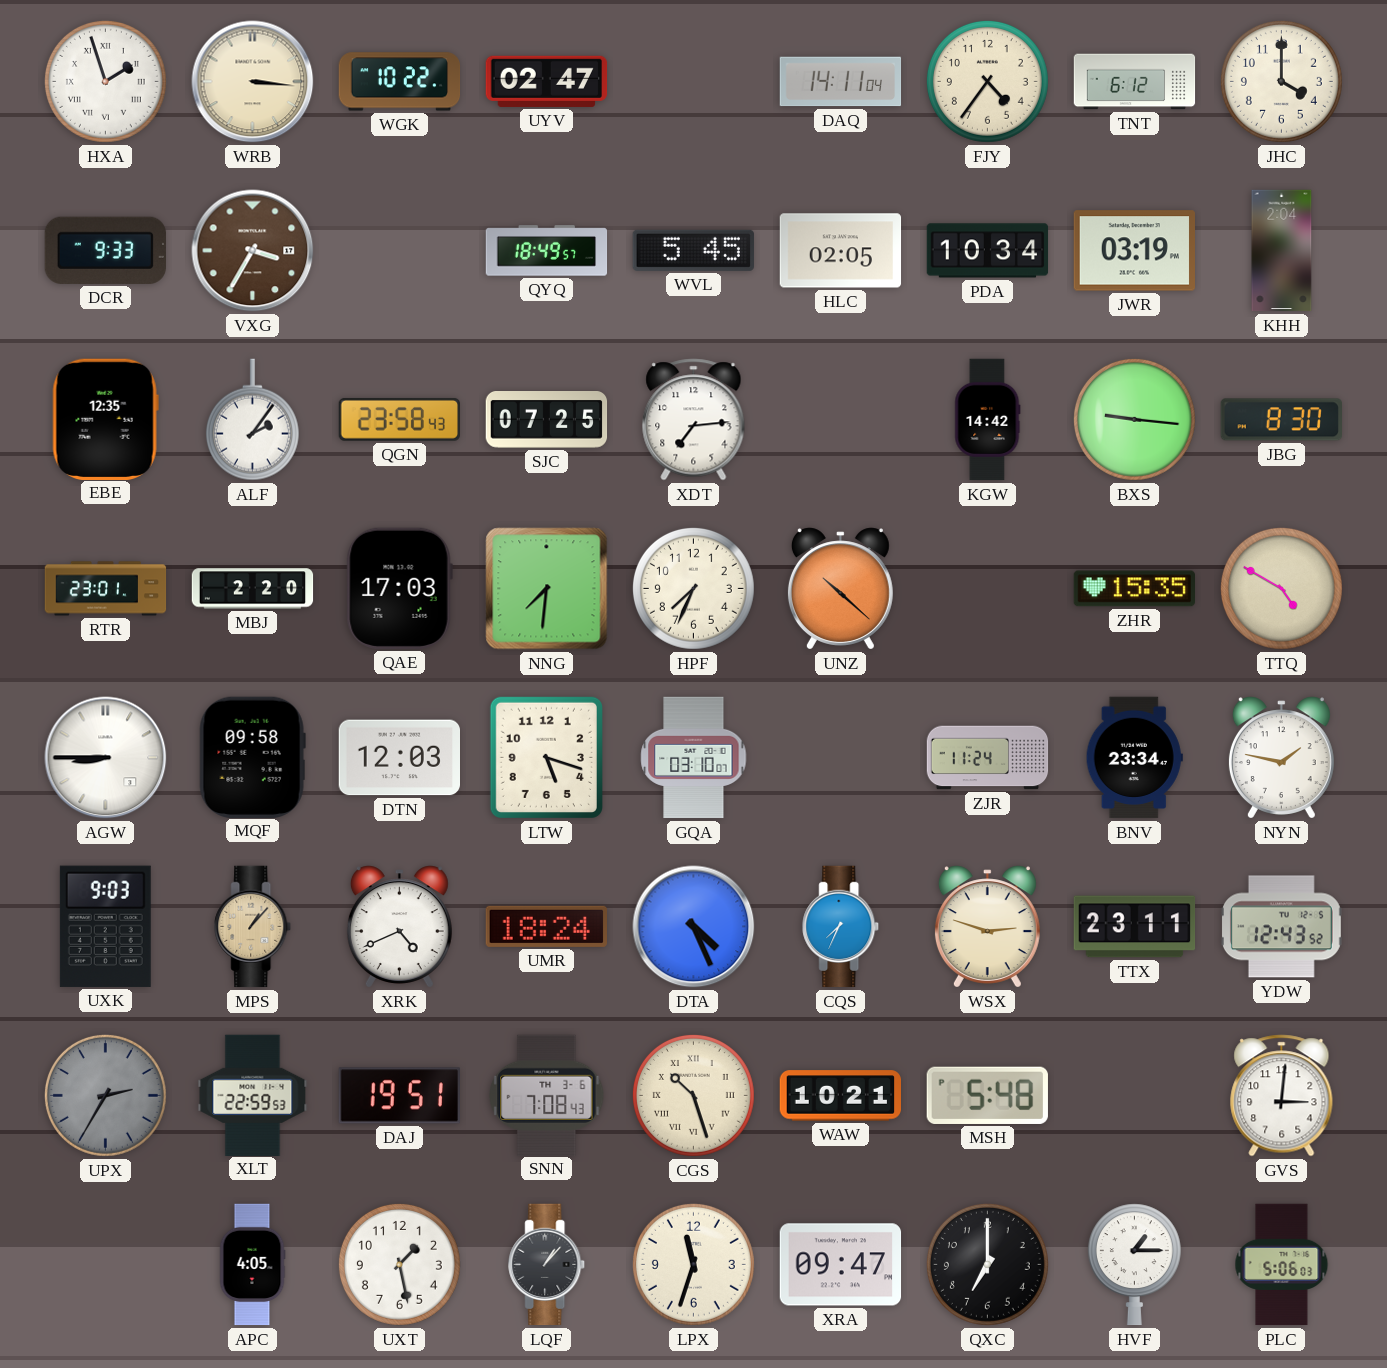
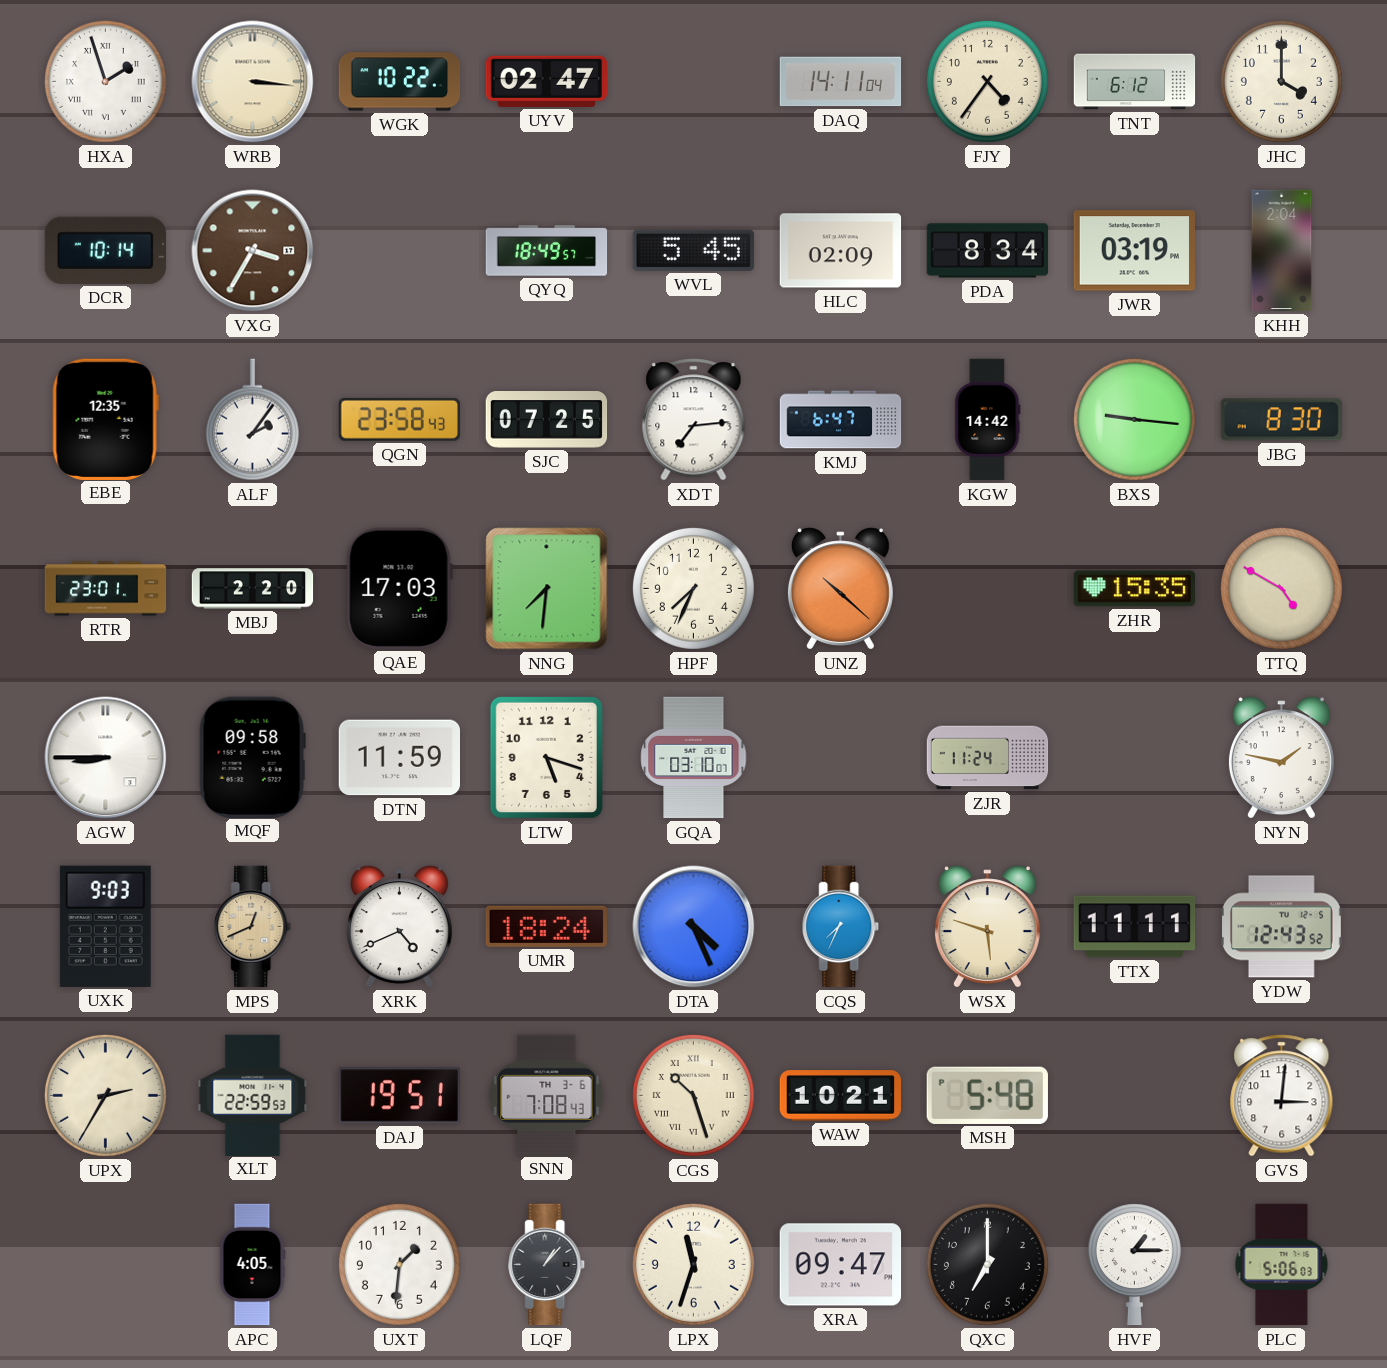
DCR: 9:33 -> 10:14 (105, 250)
HLC: 02:05 -> 02:09 (841, 251)
PDA: 10:34 -> 8:34 (988, 251)
KMJ: none -> 6:47 (841, 420)
DTN: 12:03 -> 11:59 (399, 758)
BNV: 23:34 -> none (1134, 758)
MPS: 1:07 -> 12:41 (253, 927)
WSX: 2:48 -> 5:48 (987, 927)
TTX: 23:11 -> 11:11 (1135, 927)
UPX dial: grey -> cream (105, 1095)
UXT: 1:28 -> 1:31 (399, 1264)
